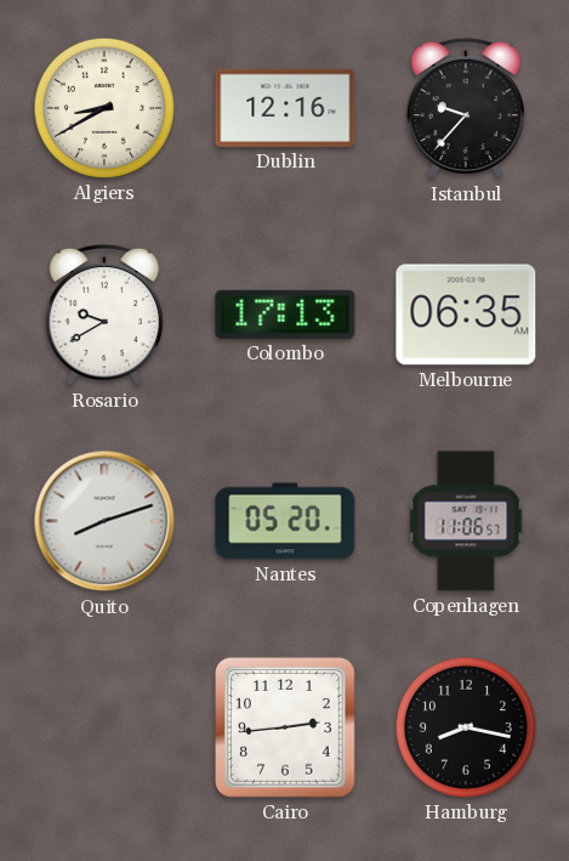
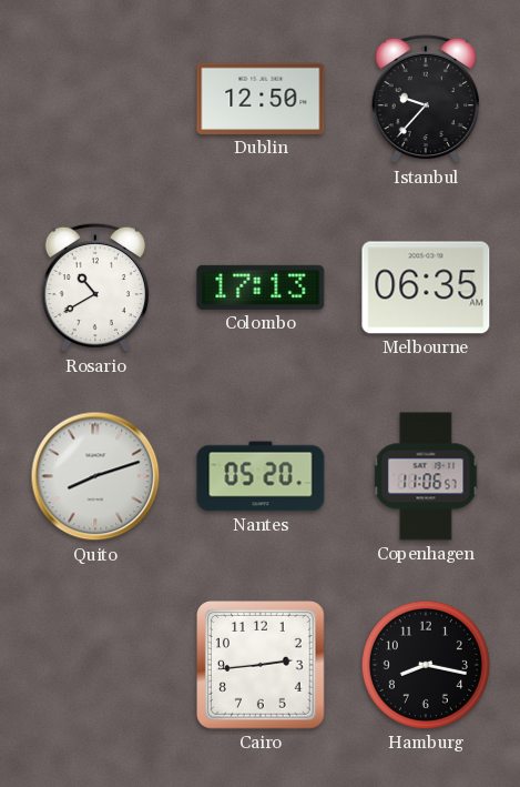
Algiers: 8:40 -> none (104, 108)
Dublin: 12:16 -> 12:50 (261, 99)
Rosario: 9:40 -> 10:40 (95, 287)
